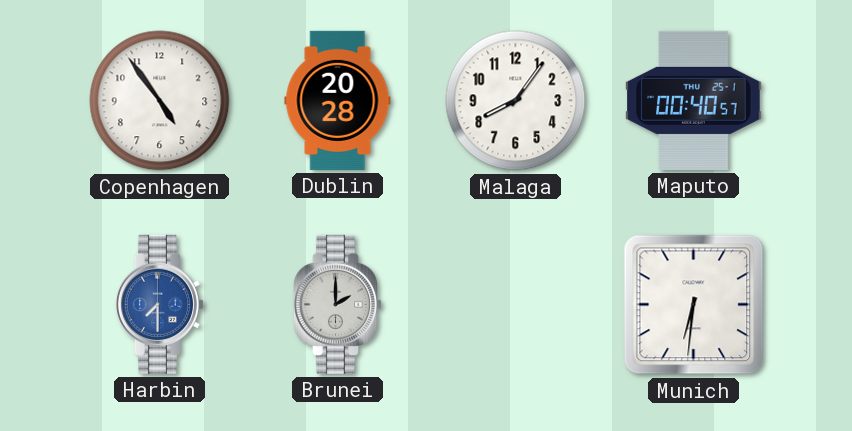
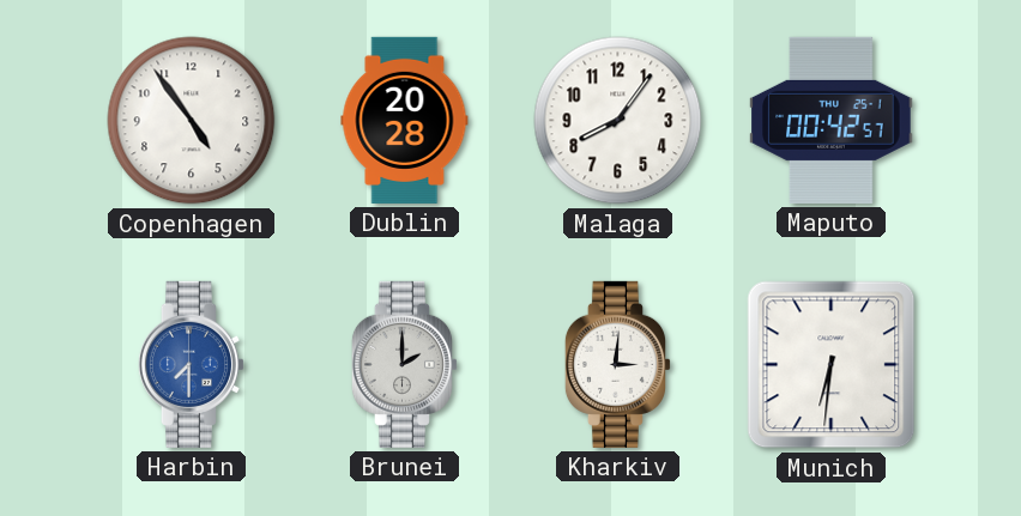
Maputo: 00:40 -> 00:42 (832, 120)
Kharkiv: none -> 3:01 (617, 364)
